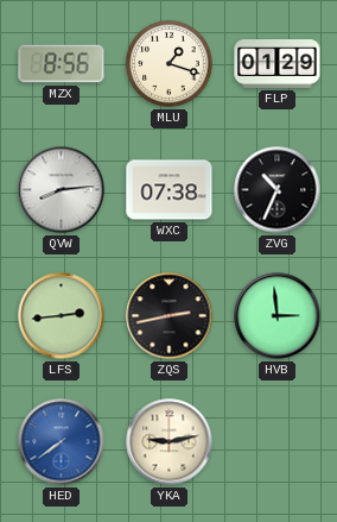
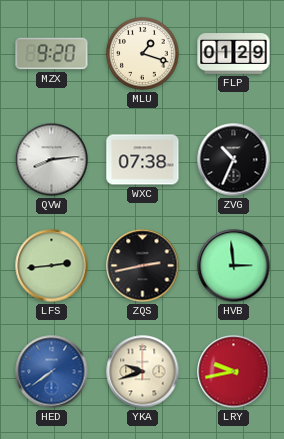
MZX: 8:56 -> 9:20 (52, 54)
YKA: 9:13 -> 9:42 (143, 372)
LRY: none -> 9:43 (234, 372)
